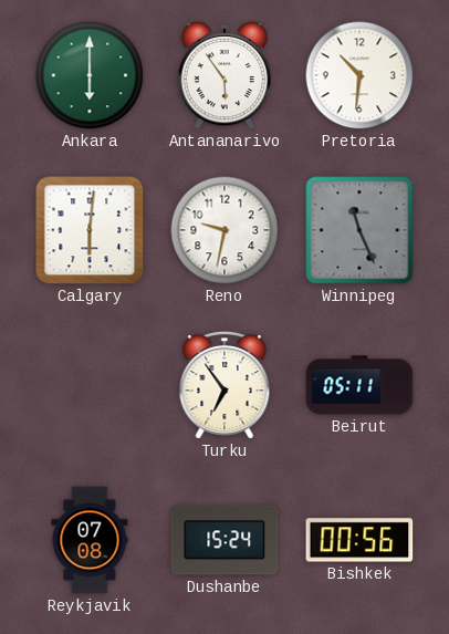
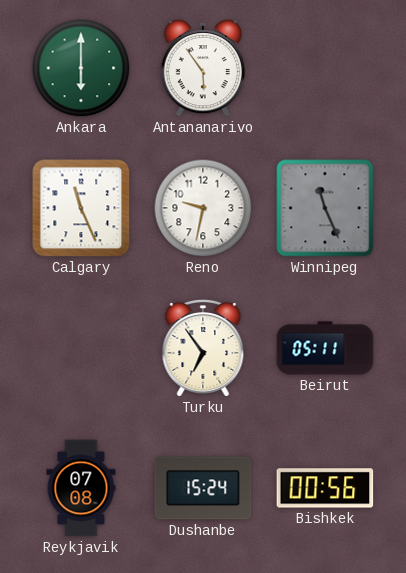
Pretoria: 10:31 -> none (359, 75)
Calgary: 6:01 -> 11:26 (81, 208)
